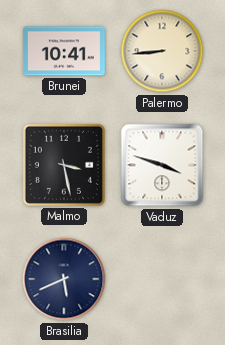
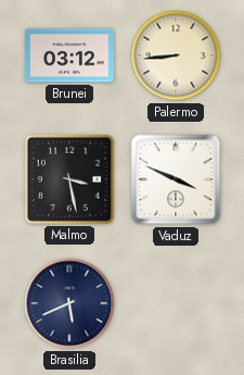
Brunei: 10:41 -> 03:12 (69, 55)
Vaduz: 3:48 -> 3:49 (176, 179)
